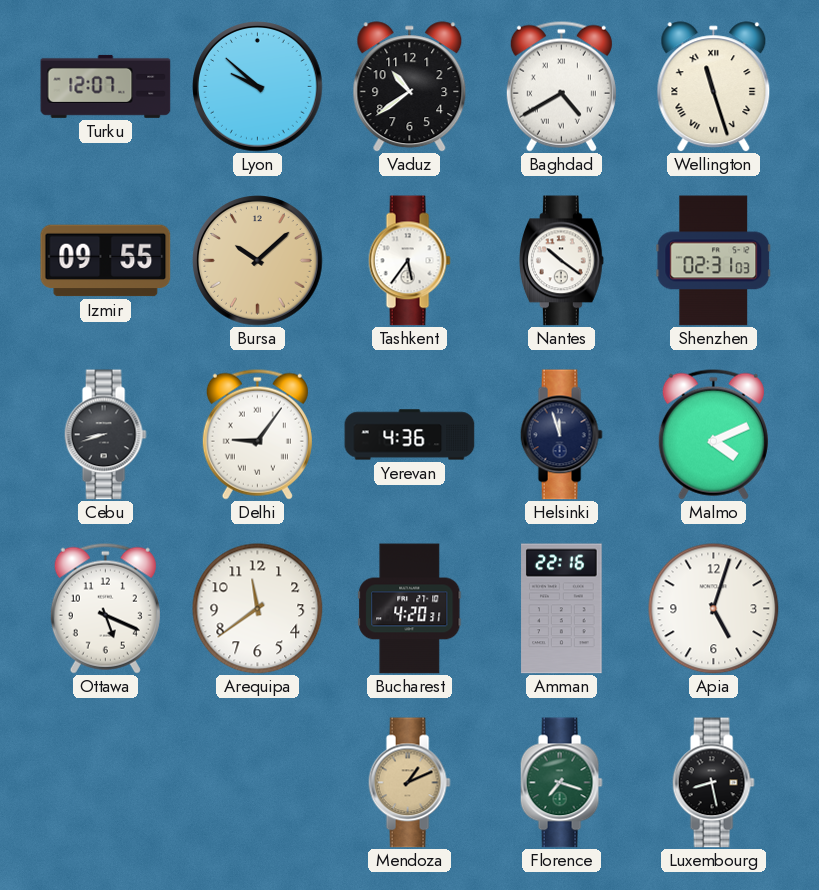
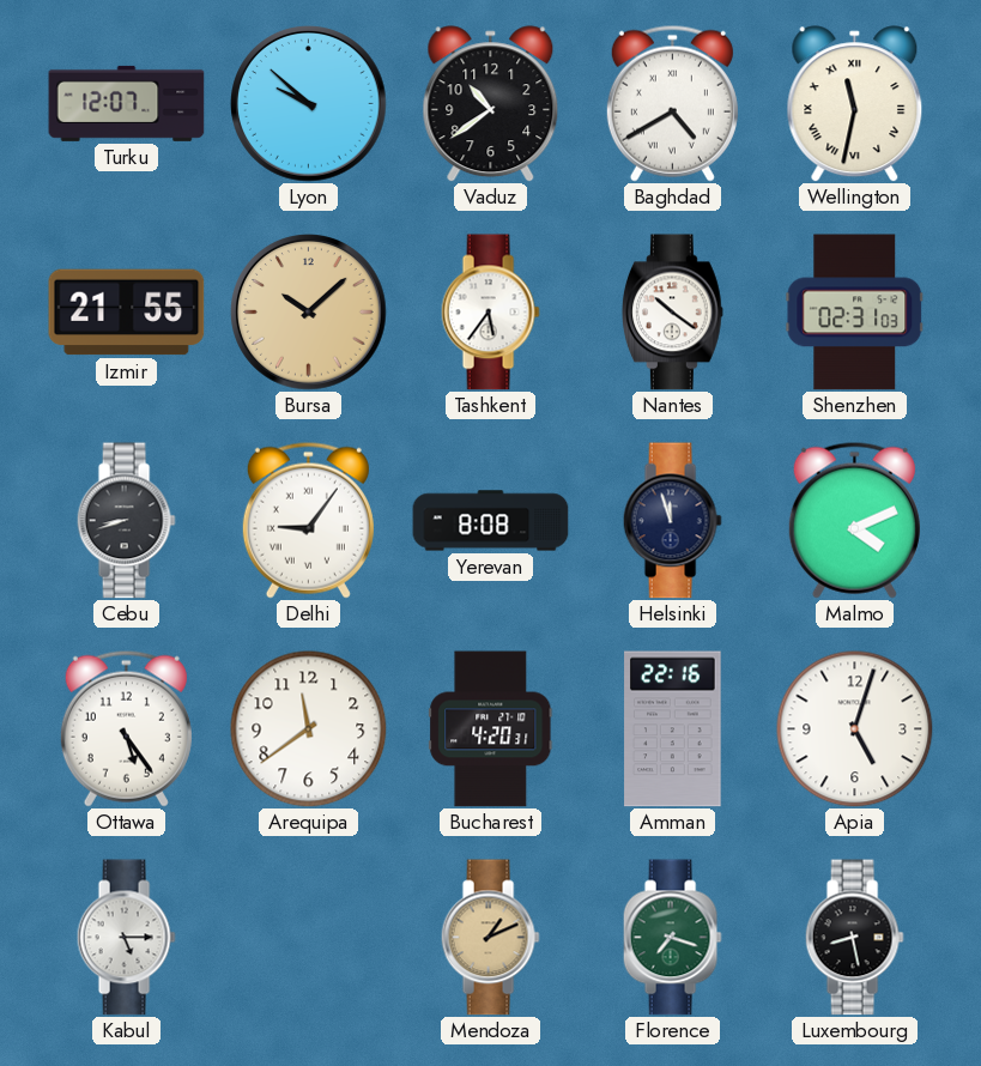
Wellington: 11:27 -> 11:32 (855, 104)
Izmir: 09:55 -> 21:55 (127, 313)
Yerevan: 4:36 -> 8:08 (491, 521)
Ottawa: 5:19 -> 5:24 (126, 728)
Kabul: none -> 5:15 (126, 938)
